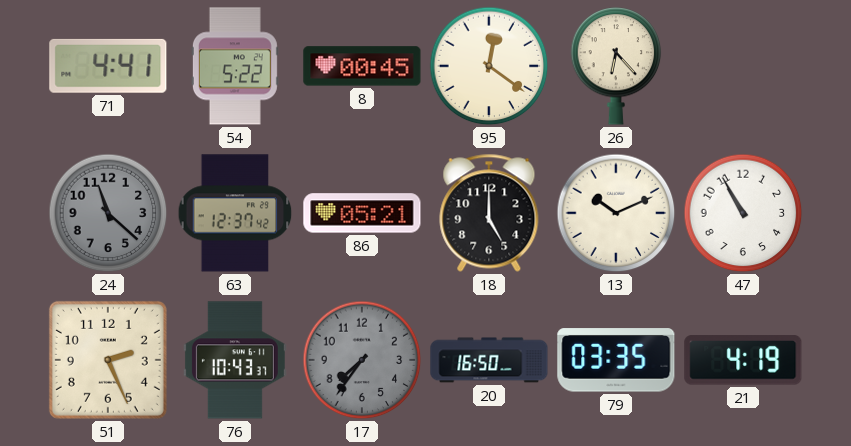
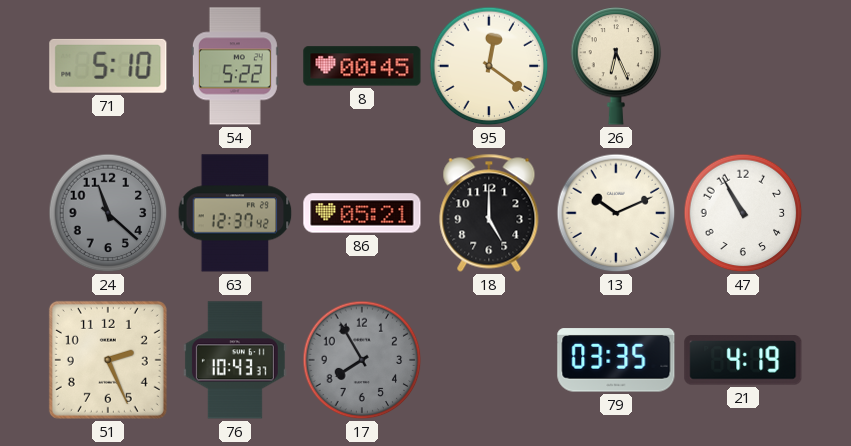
71: 4:41 -> 5:10 (108, 66)
26: 6:23 -> 6:26 (616, 66)
17: 7:36 -> 7:55 (362, 360)
20: 16:50 -> none (489, 360)
